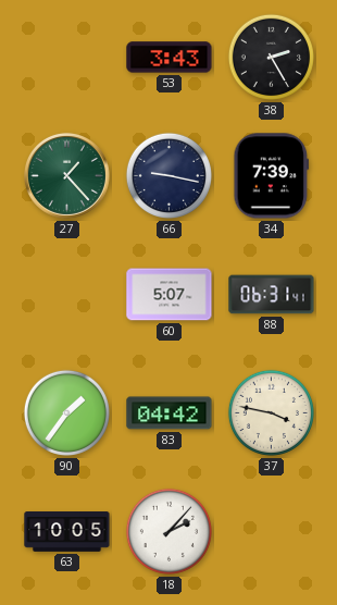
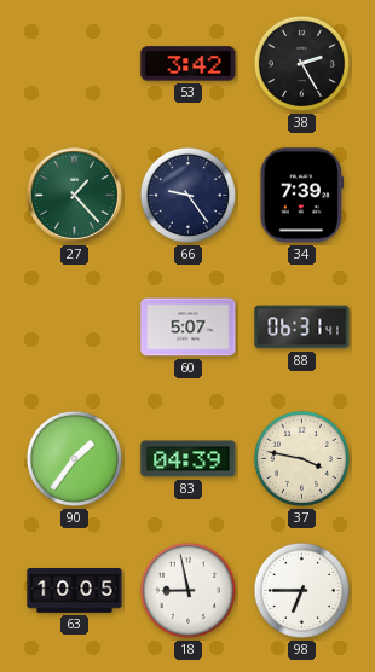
53: 3:43 -> 3:42 (189, 64)
66: 9:17 -> 9:24 (187, 195)
83: 04:42 -> 04:39 (189, 459)
18: 2:07 -> 8:58 (187, 590)
98: none -> 6:45 (301, 590)
